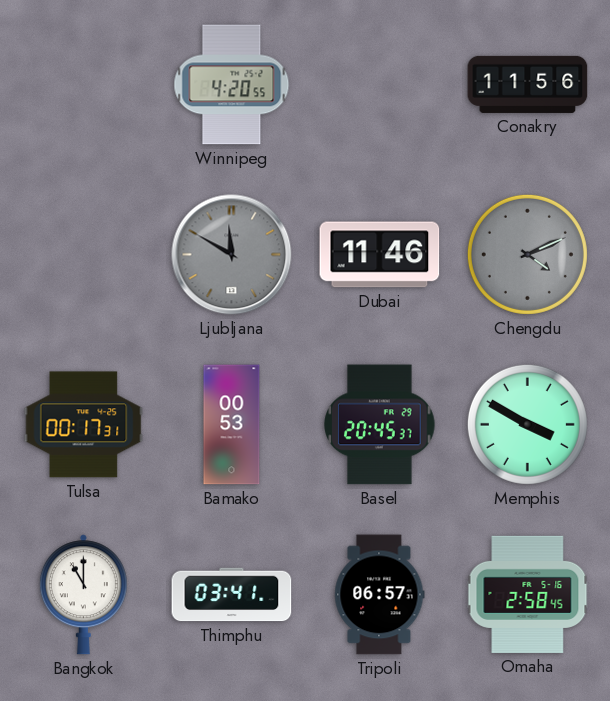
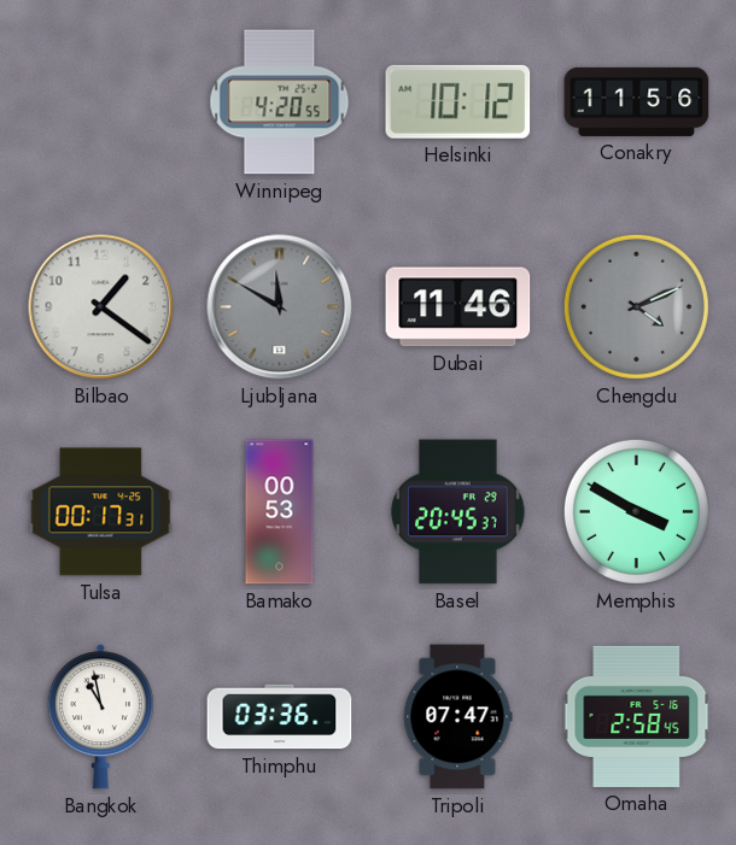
Helsinki: none -> 10:12 (458, 101)
Bilbao: none -> 1:21 (101, 307)
Bangkok: 11:00 -> 10:58 (100, 717)
Thimphu: 03:41 -> 03:36 (280, 717)
Tripoli: 06:57 -> 07:47 (458, 717)
